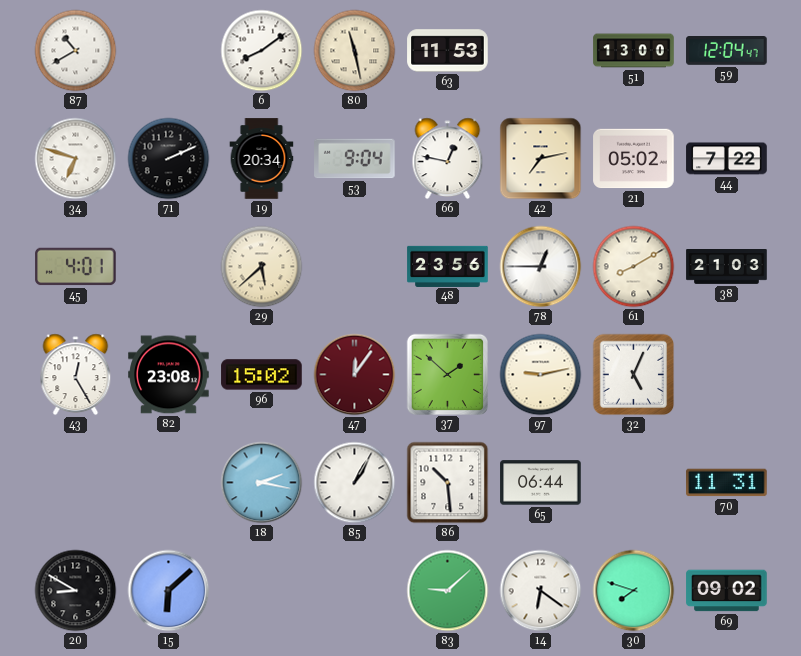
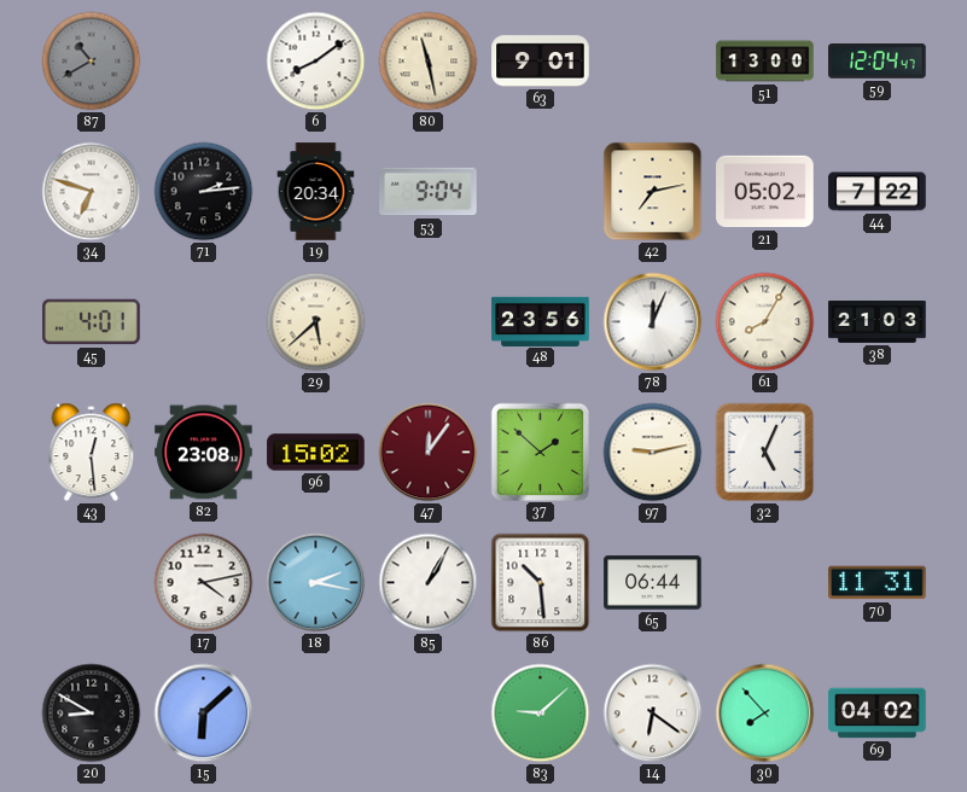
87 dial: white -> grey (92, 62)
63: 11:53 -> 9:01 (541, 62)
71: 2:11 -> 2:14 (204, 192)
66: 12:47 -> none (448, 159)
78: 12:45 -> 12:04 (653, 322)
61: 8:10 -> 8:05 (765, 322)
43: 12:25 -> 12:29 (92, 453)
17: none -> 4:13 (204, 583)
30: 7:48 -> 7:53 (765, 714)
69: 09:02 -> 04:02 (878, 714)
